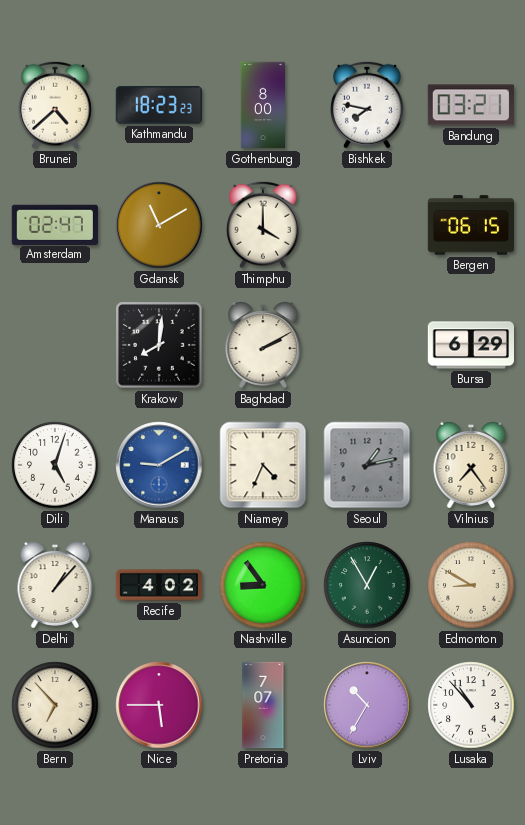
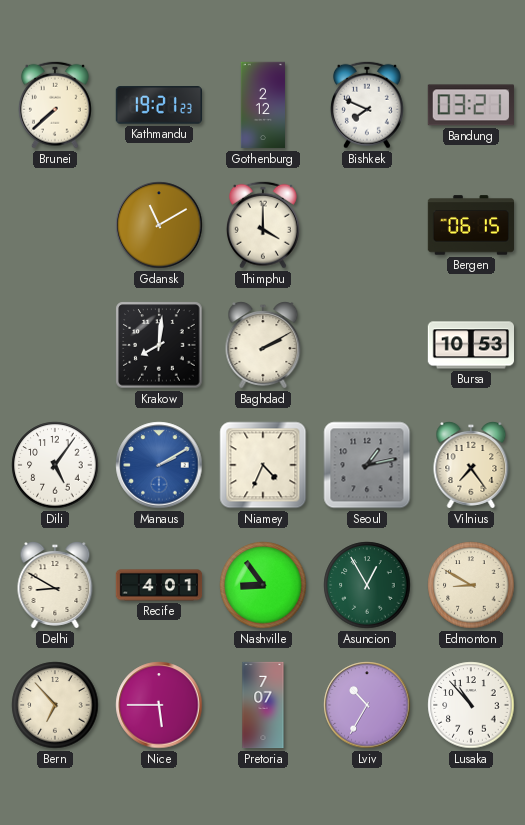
Brunei: 4:38 -> 7:38 (55, 105)
Kathmandu: 18:23 -> 19:21 (159, 105)
Gothenburg: 8:00 -> 2:12 (262, 105)
Bishkek: 7:47 -> 7:49 (367, 105)
Amsterdam: 02:47 -> none (55, 224)
Bursa: 6:29 -> 10:53 (470, 345)
Dili: 5:03 -> 5:06 (55, 465)
Manaus: 9:10 -> 2:10 (159, 465)
Delhi: 1:07 -> 8:50 (55, 585)
Recife: 4:02 -> 4:01 (159, 585)
